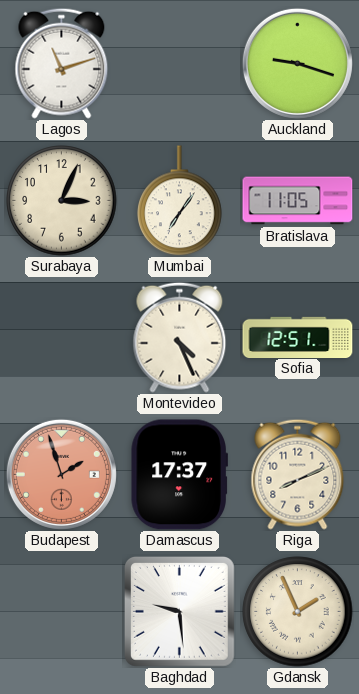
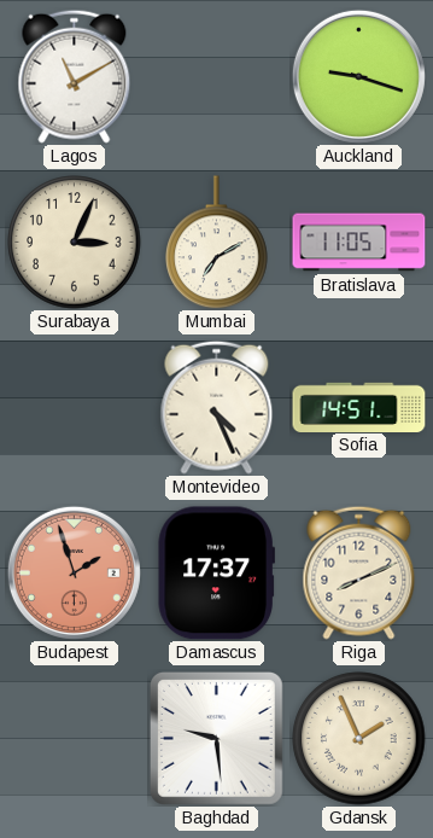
Lagos: 11:12 -> 11:10 (75, 76)
Mumbai: 7:06 -> 7:10 (217, 243)
Sofia: 12:51 -> 14:51 (359, 407)
